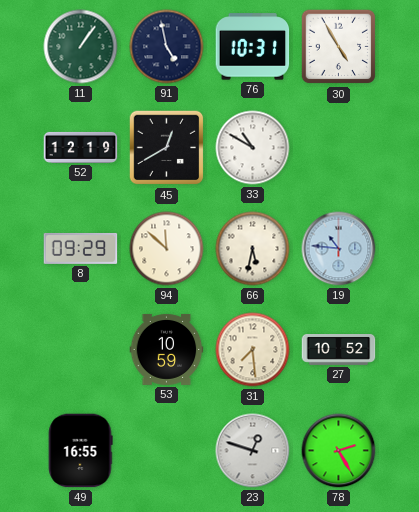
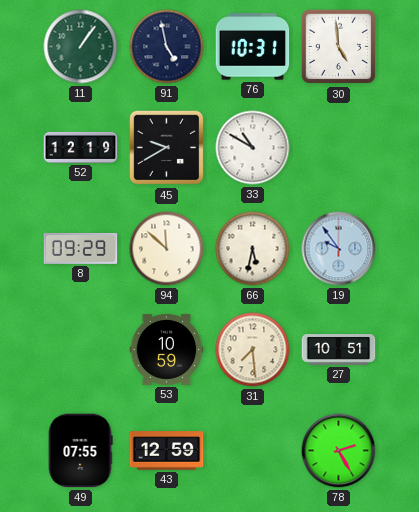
30: 4:55 -> 4:59 (339, 47)
45: 12:40 -> 9:40 (167, 148)
19: 10:46 -> 9:54 (339, 249)
27: 10:52 -> 10:51 (339, 350)
49: 16:55 -> 07:55 (80, 451)
43: none -> 12:59 (167, 451)
23: 12:48 -> none (253, 451)
